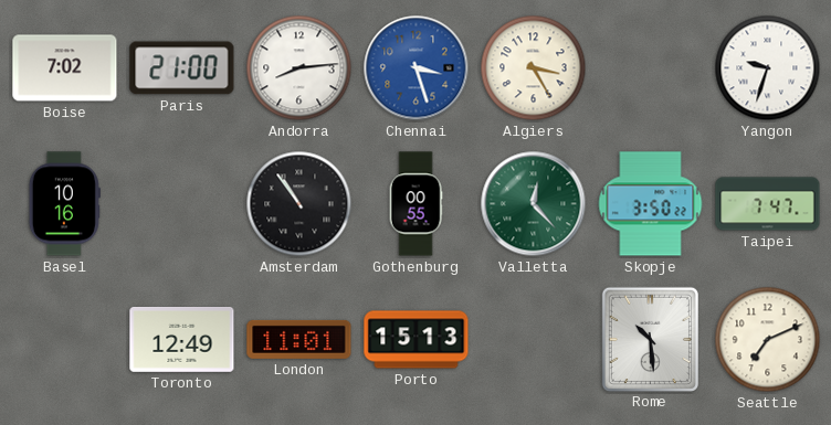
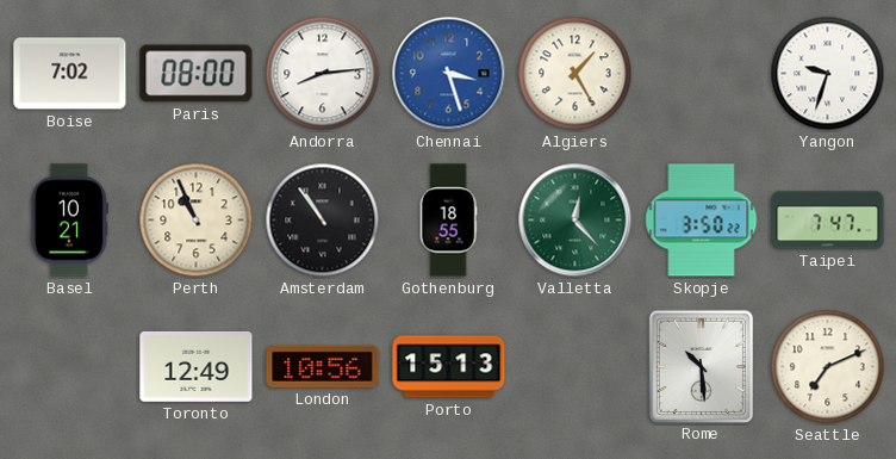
Paris: 21:00 -> 08:00 (197, 74)
Algiers: 3:25 -> 1:25 (575, 74)
Basel: 10:16 -> 10:21 (69, 221)
Perth: none -> 10:56 (197, 221)
Gothenburg: 00:55 -> 18:55 (448, 221)
London: 11:01 -> 10:56 (323, 366)
